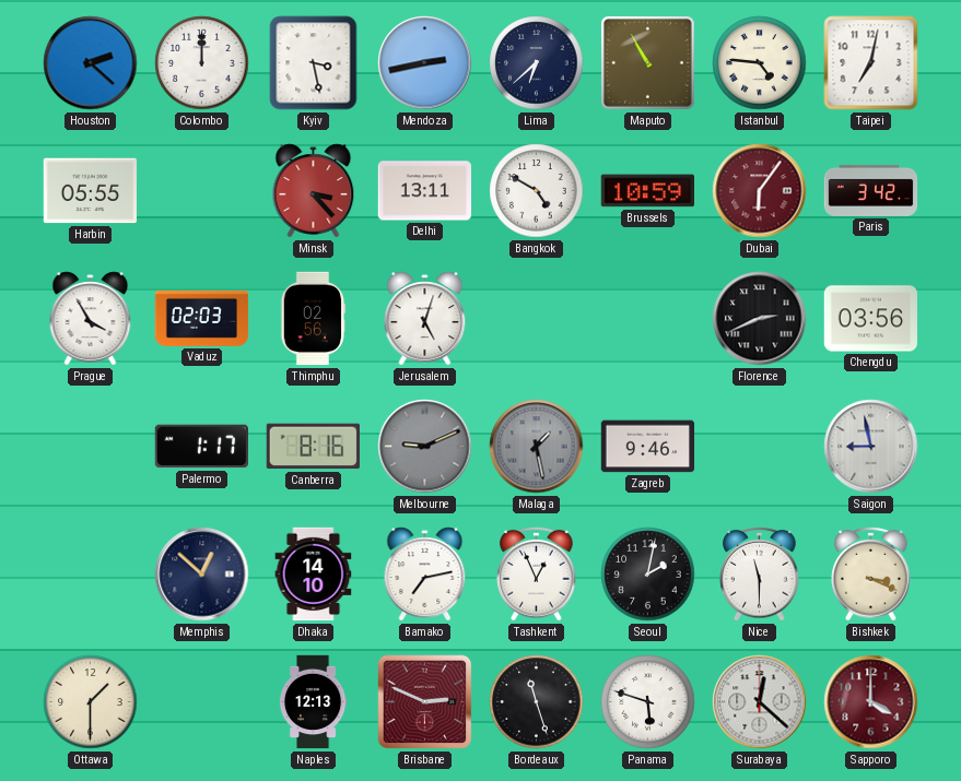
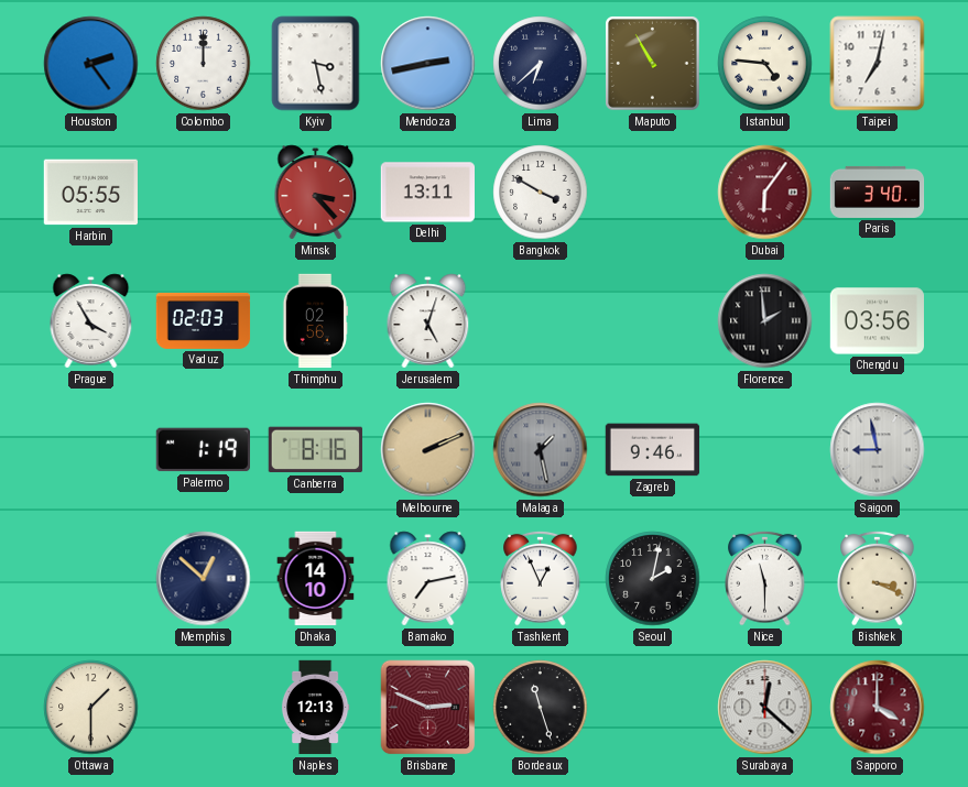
Houston: 2:22 -> 2:24 (91, 64)
Bangkok: 4:50 -> 3:50 (541, 193)
Brussels: 10:59 -> none (647, 191)
Paris: 3:42 -> 3:40 (878, 192)
Florence: 2:41 -> 1:59 (765, 321)
Palermo: 1:17 -> 1:19 (203, 450)
Melbourne: 9:11 -> 2:11 (428, 450)
Melbourne dial: grey -> champagne (428, 450)
Panama: 5:48 -> none (648, 702)
